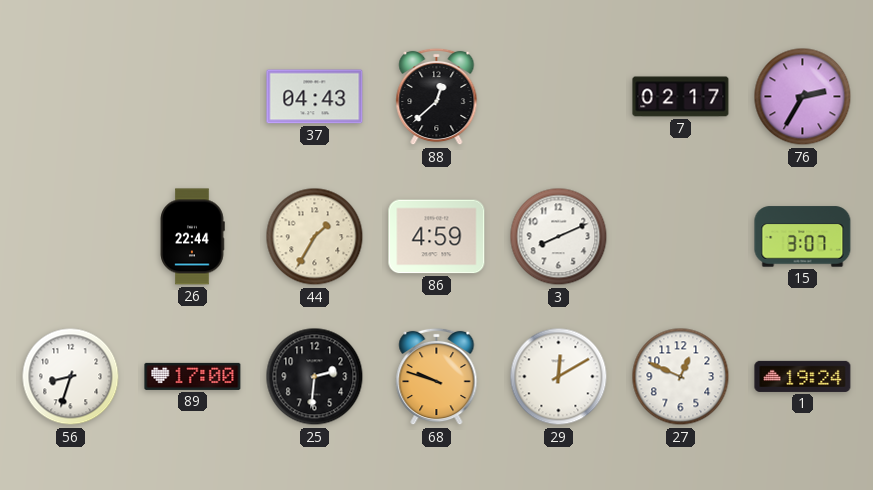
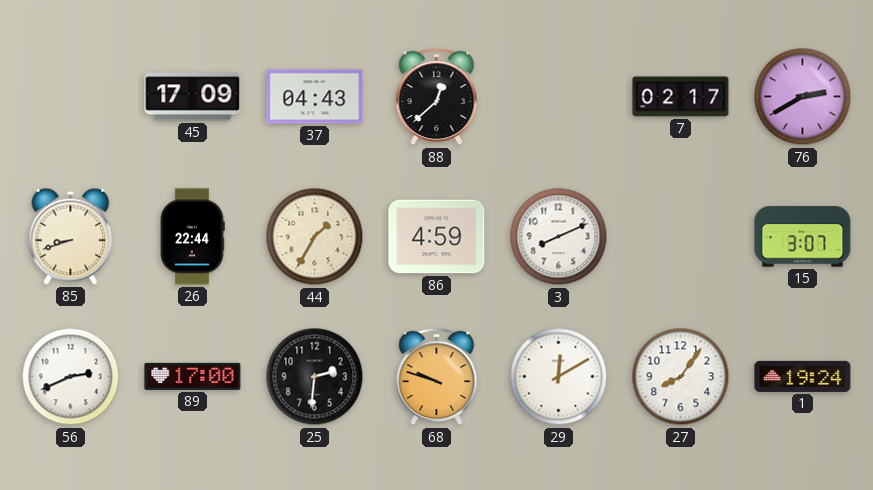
45: none -> 17:09 (193, 97)
76: 2:35 -> 2:40 (803, 97)
85: none -> 8:42 (71, 236)
56: 8:33 -> 2:41 (71, 377)
27: 12:49 -> 8:06 (681, 377)
